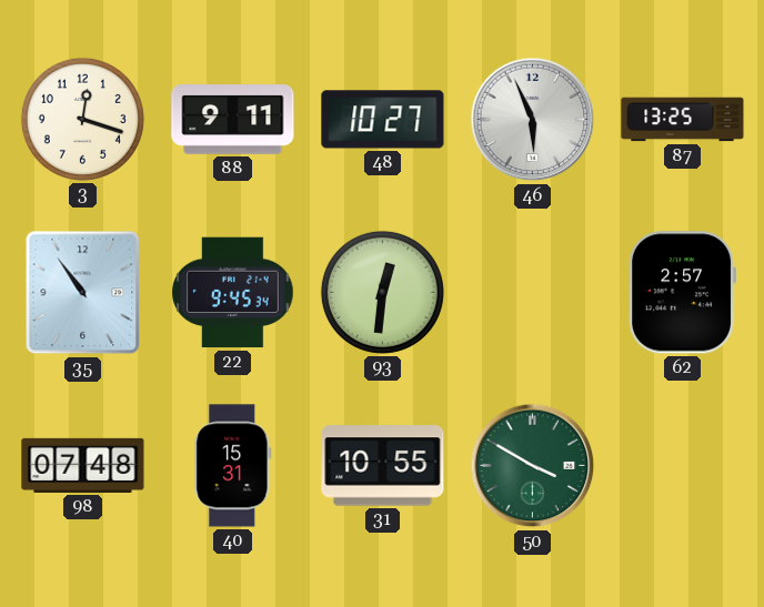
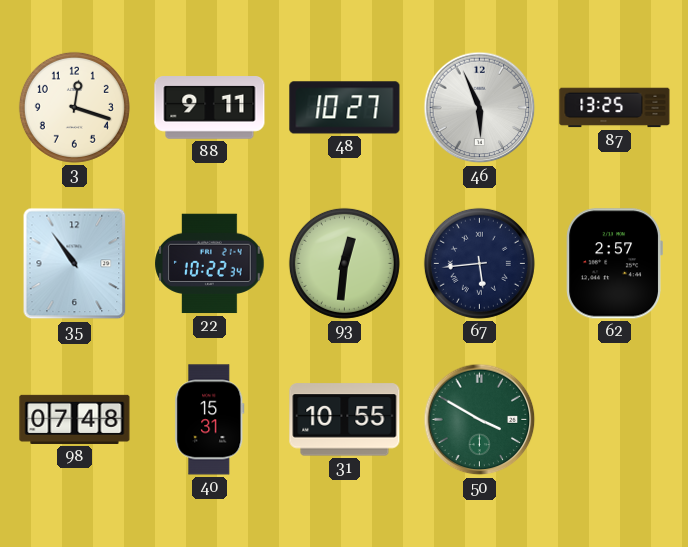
22: 9:45 -> 10:22 (210, 264)
67: none -> 5:44 (479, 263)
